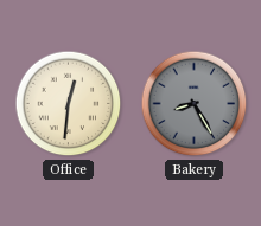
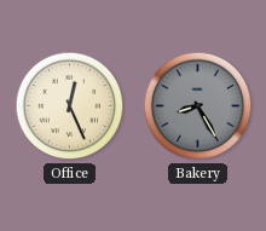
Office: 12:31 -> 12:26 (70, 106)
